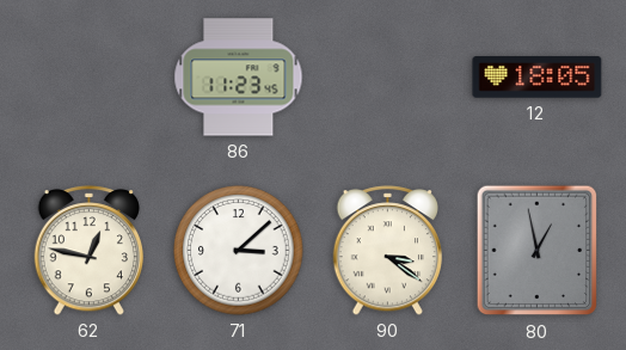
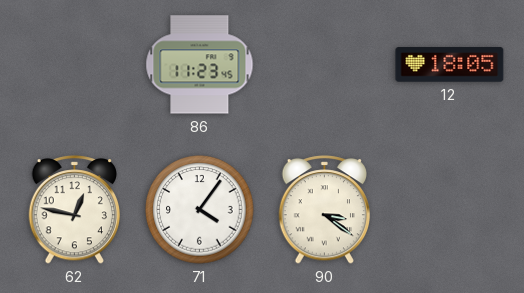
71: 3:08 -> 4:06 (200, 210)
80: 12:58 -> none (538, 251)
